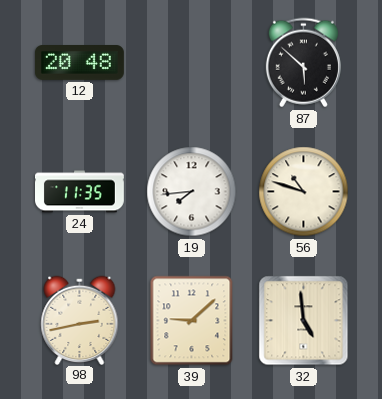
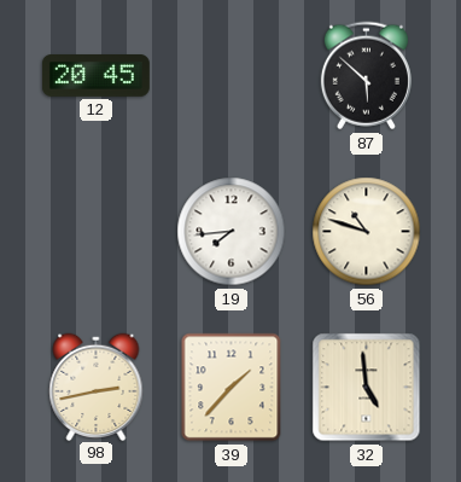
12: 20:48 -> 20:45 (95, 76)
24: 11:35 -> none (80, 192)
39: 9:08 -> 1:37 (232, 388)
